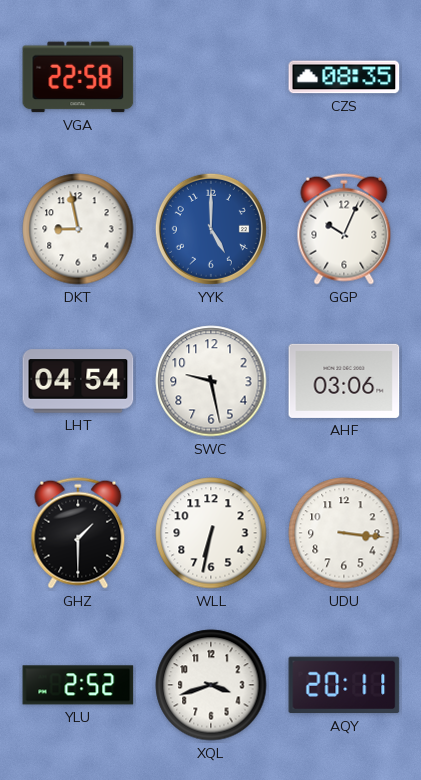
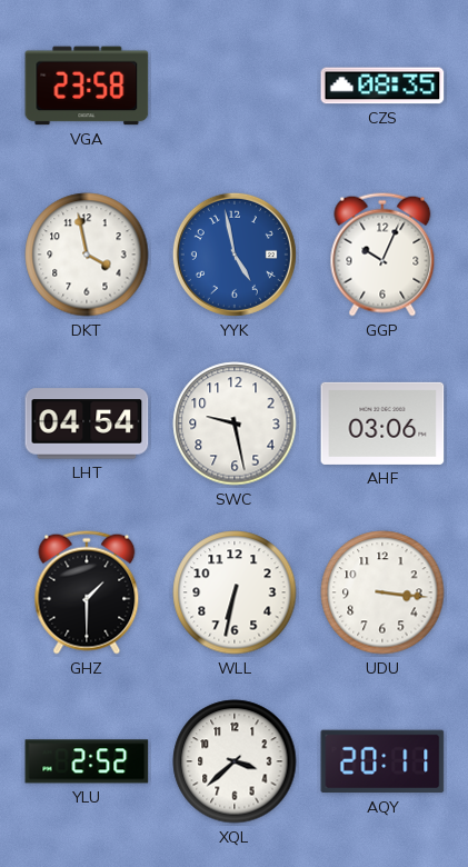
VGA: 22:58 -> 23:58 (87, 86)
DKT: 8:58 -> 3:58 (87, 255)
YYK: 5:00 -> 4:58 (235, 255)
XQL: 3:42 -> 3:38 (235, 761)
